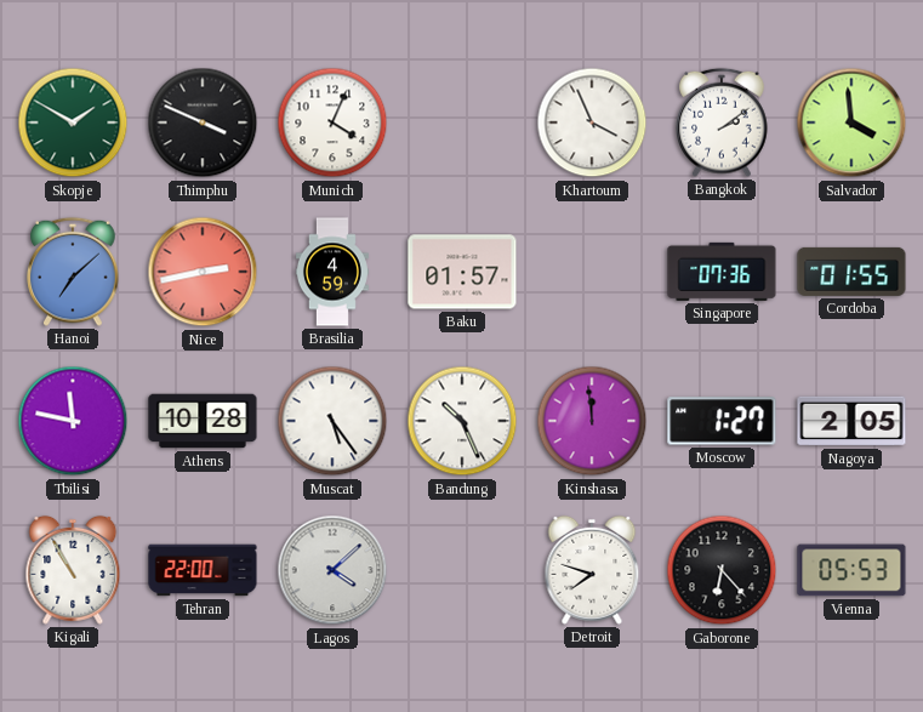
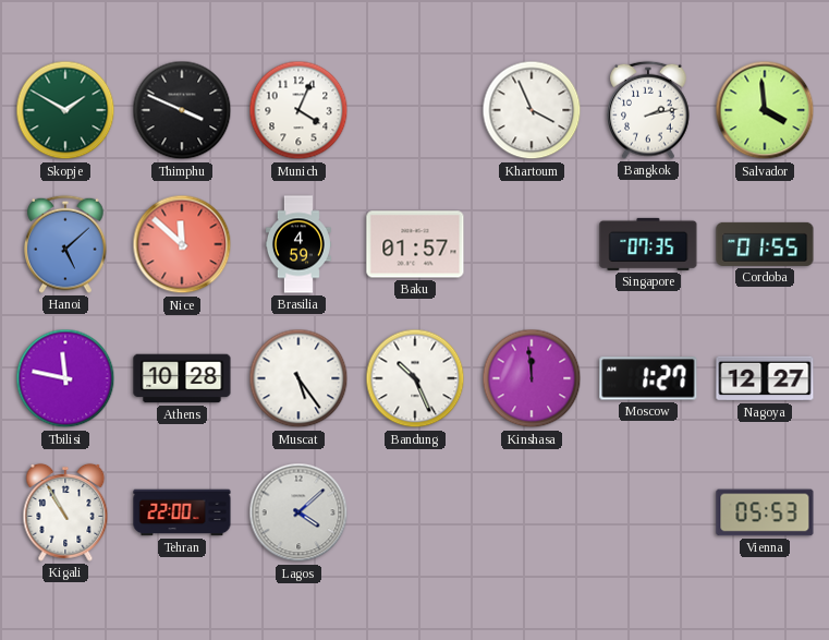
Bangkok: 2:09 -> 2:13 (648, 110)
Hanoi: 7:08 -> 5:08 (65, 244)
Nice: 2:43 -> 11:52 (182, 244)
Singapore: 07:36 -> 07:35 (648, 244)
Nagoya: 2:05 -> 12:27 (765, 378)
Detroit: 7:48 -> none (592, 570)
Gaborone: 6:23 -> none (722, 570)
